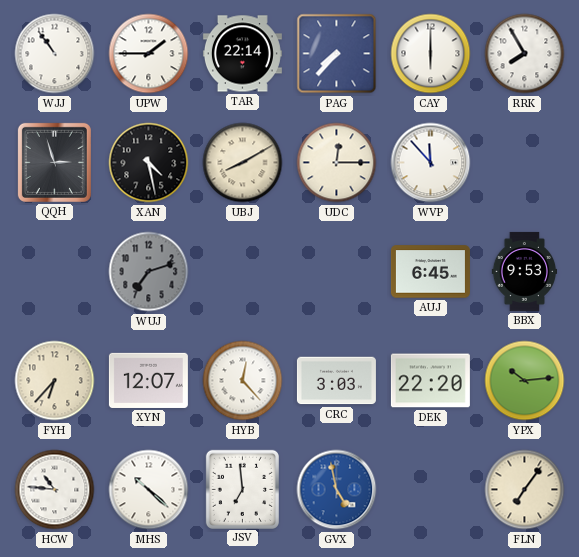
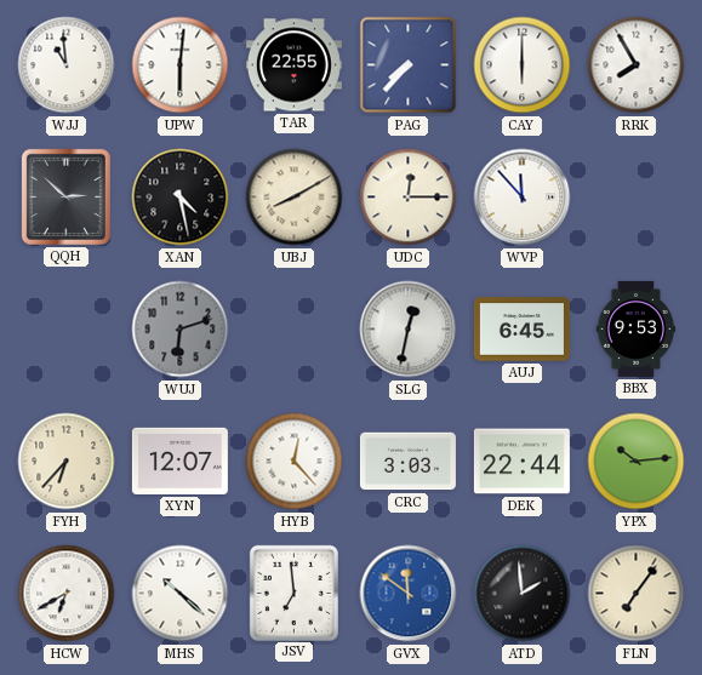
WJJ: 10:54 -> 10:59 (67, 65)
UPW: 1:45 -> 6:01 (181, 65)
TAR: 22:14 -> 22:55 (293, 65)
QQH: 2:57 -> 2:52 (65, 196)
WUJ: 7:12 -> 6:12 (181, 330)
SLG: none -> 12:32 (409, 330)
DEK: 22:20 -> 22:44 (521, 462)
HCW: 10:46 -> 6:40 (67, 594)
GVX: 4:58 -> 11:51 (409, 594)
ATD: none -> 1:59 (523, 594)
